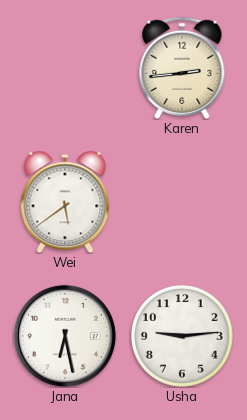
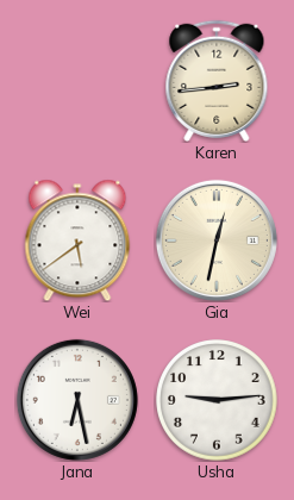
Gia: none -> 12:32 (217, 240)
